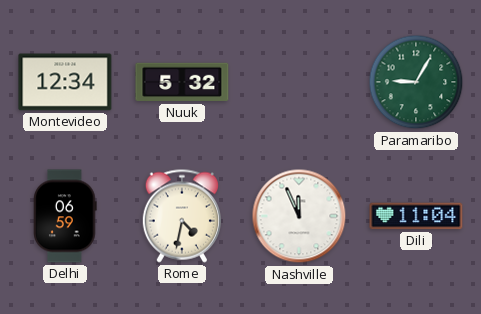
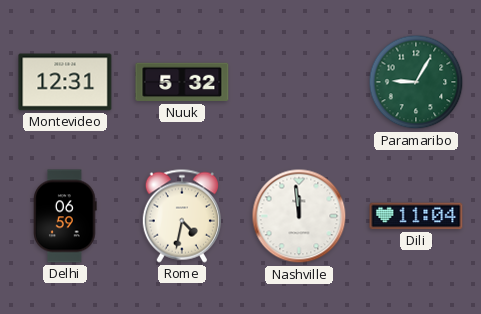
Montevideo: 12:34 -> 12:31 (65, 82)
Nashville: 11:56 -> 11:59 (299, 216)
